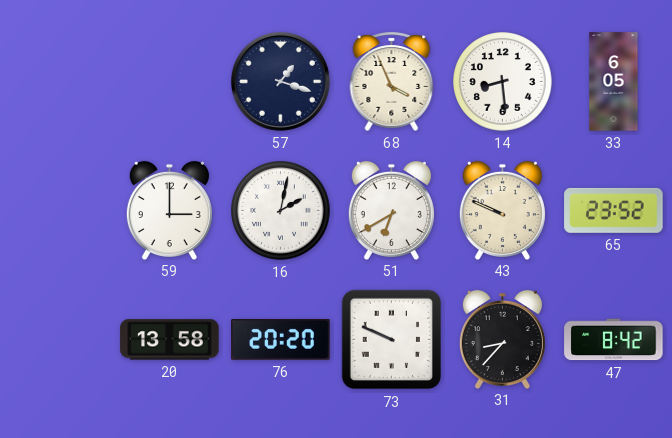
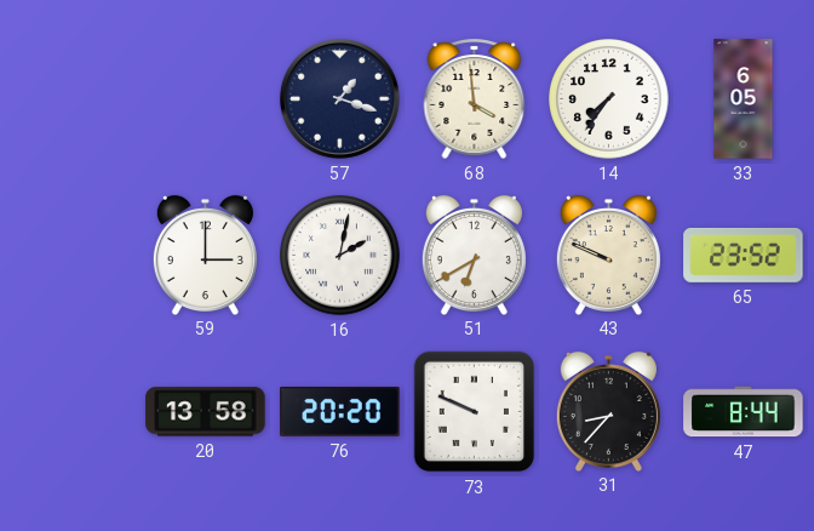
68: 3:56 -> 3:59 (475, 98)
14: 8:29 -> 7:36 (609, 99)
47: 8:42 -> 8:44 (744, 412)
